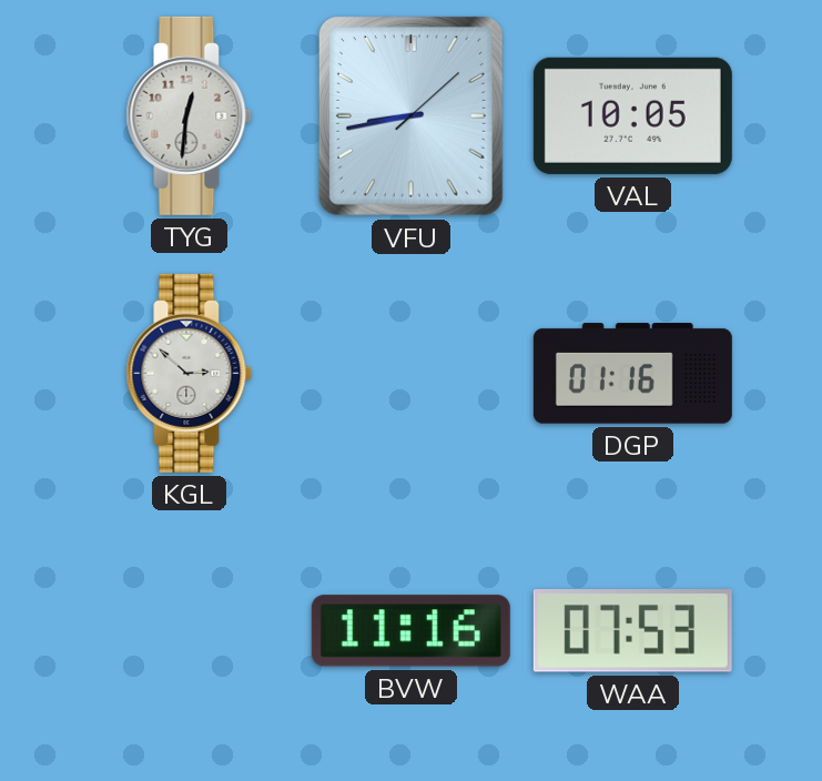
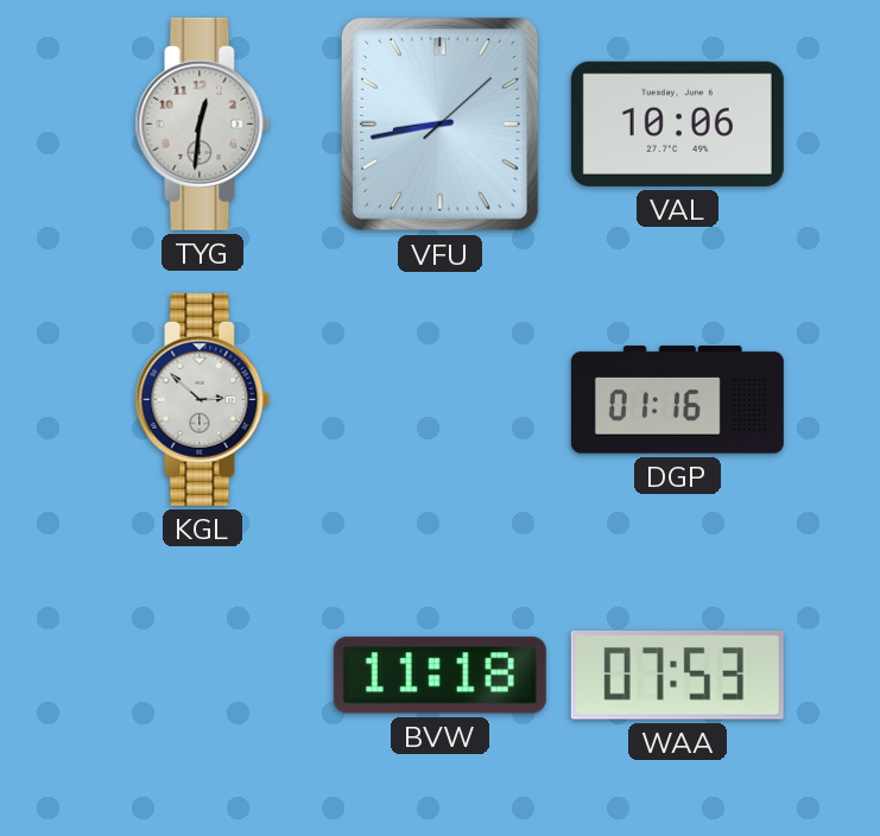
VAL: 10:05 -> 10:06 (677, 123)
BVW: 11:16 -> 11:18 (439, 676)
